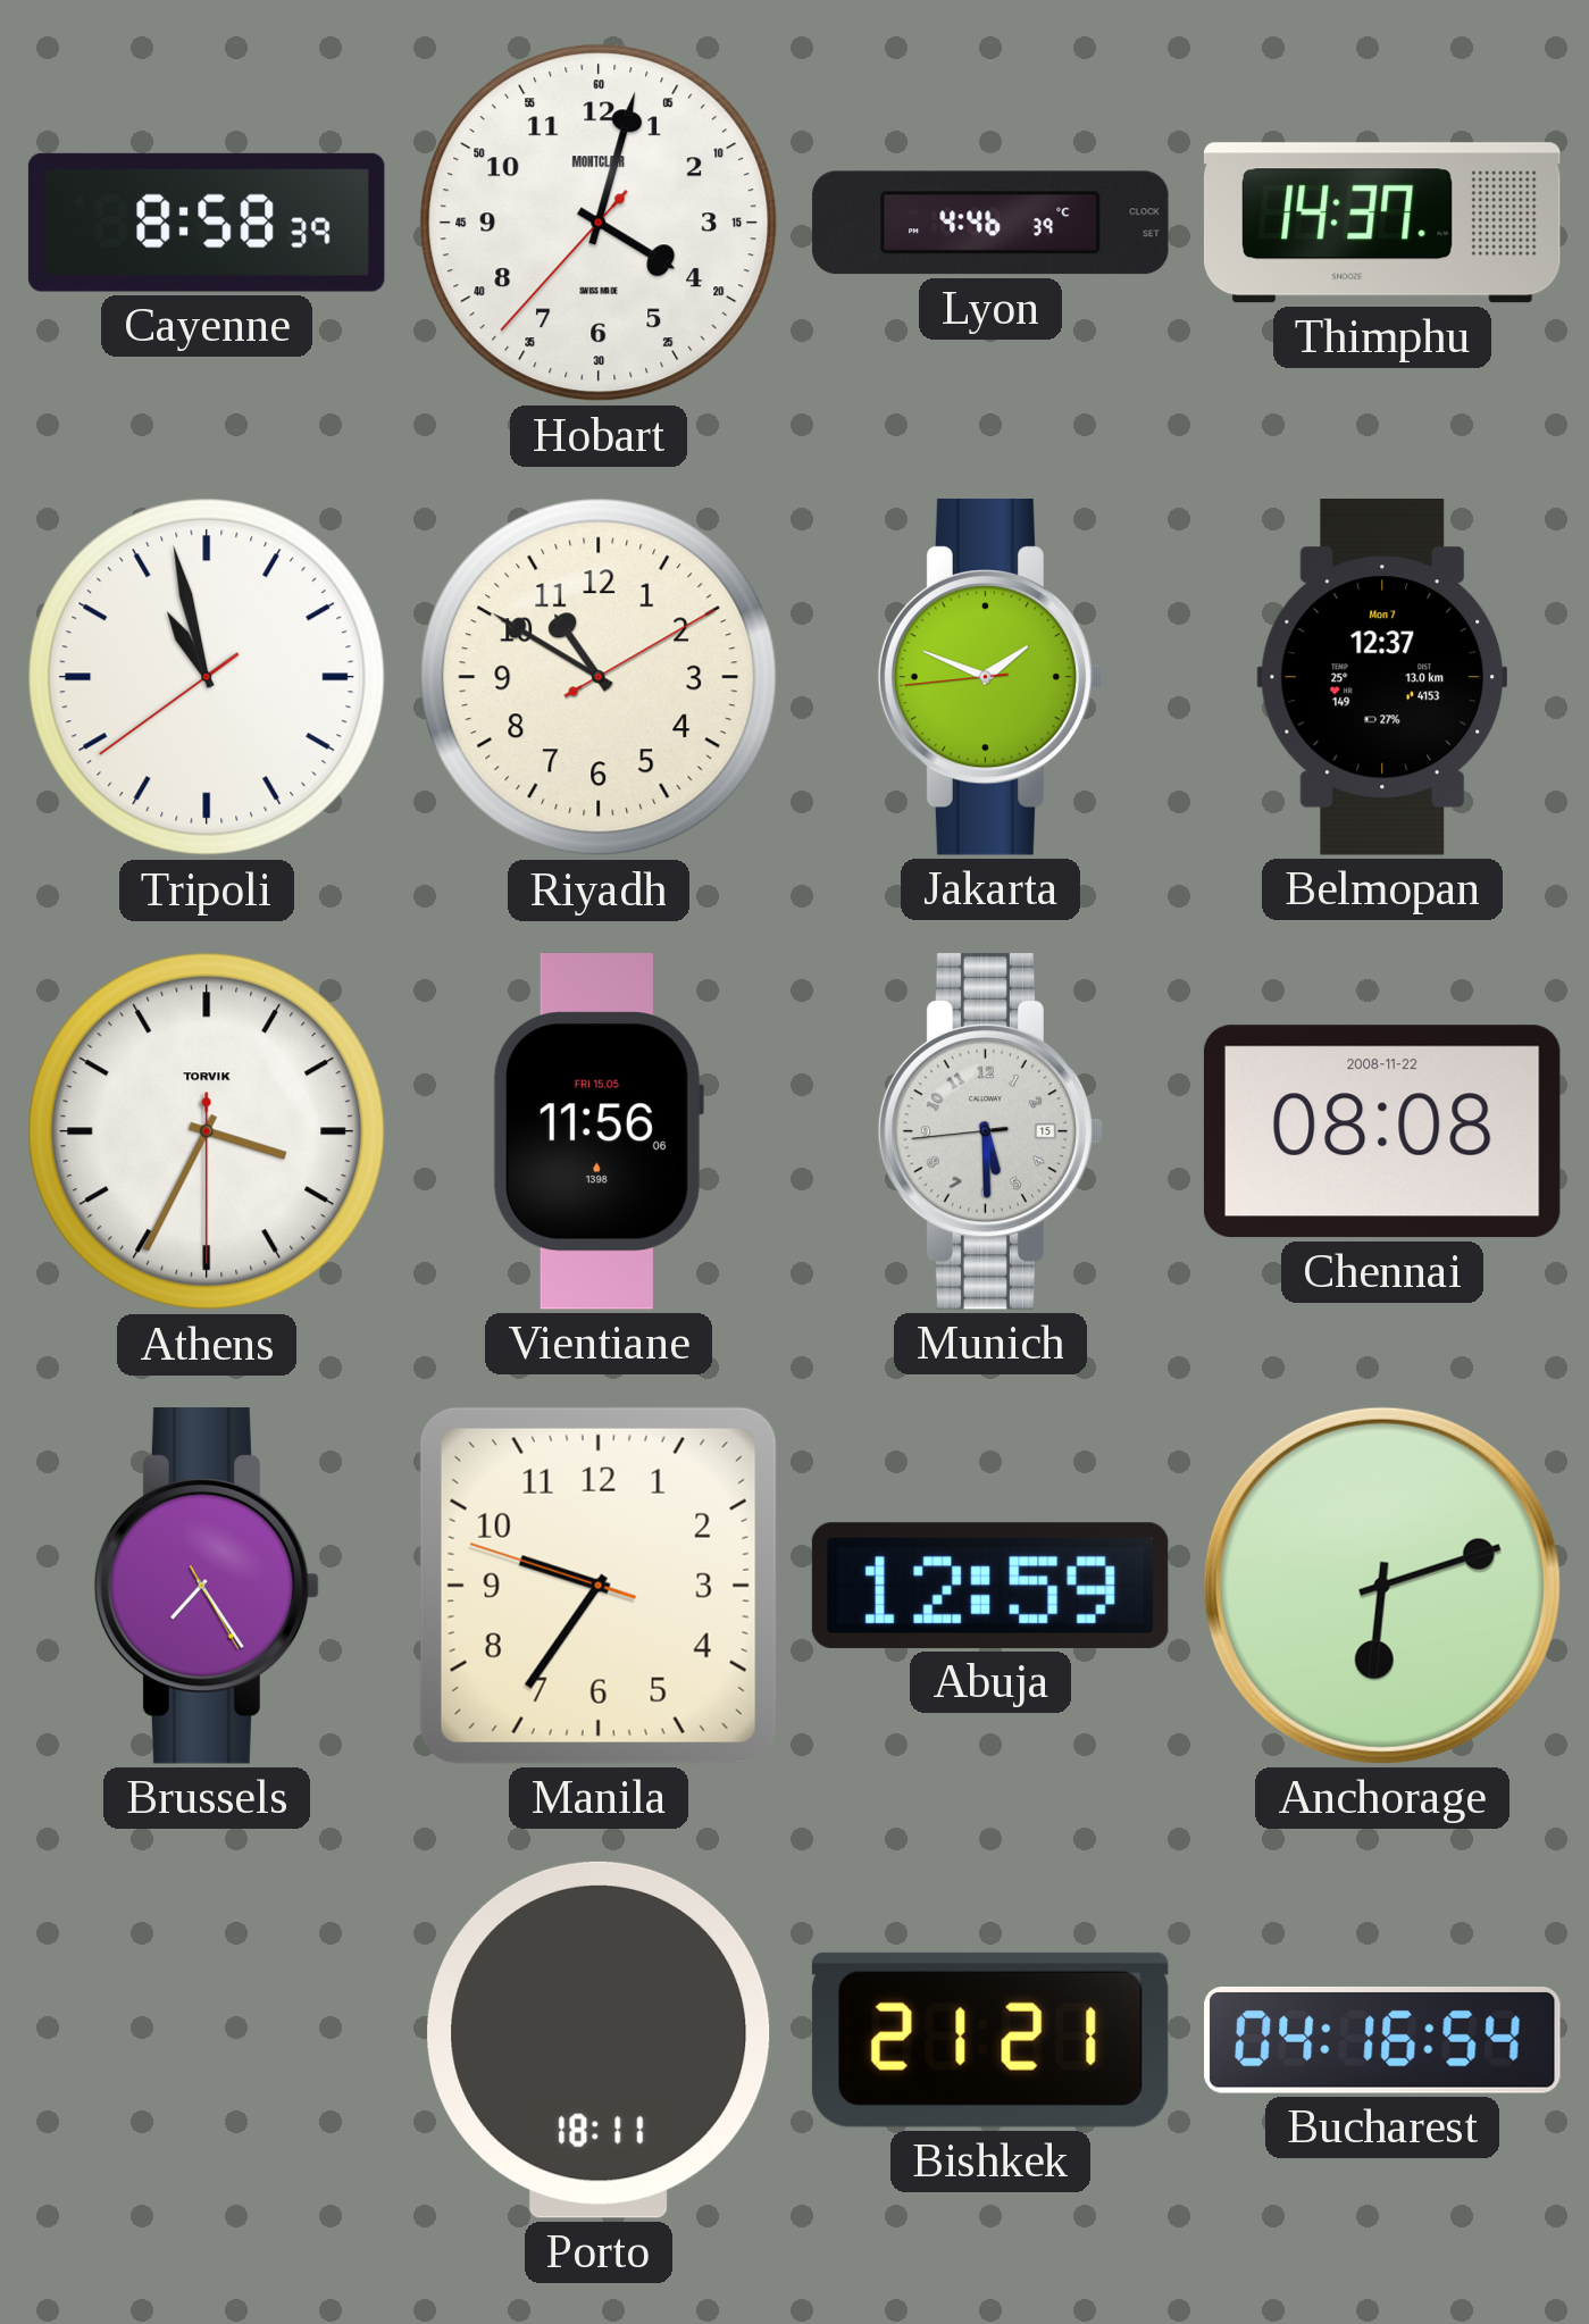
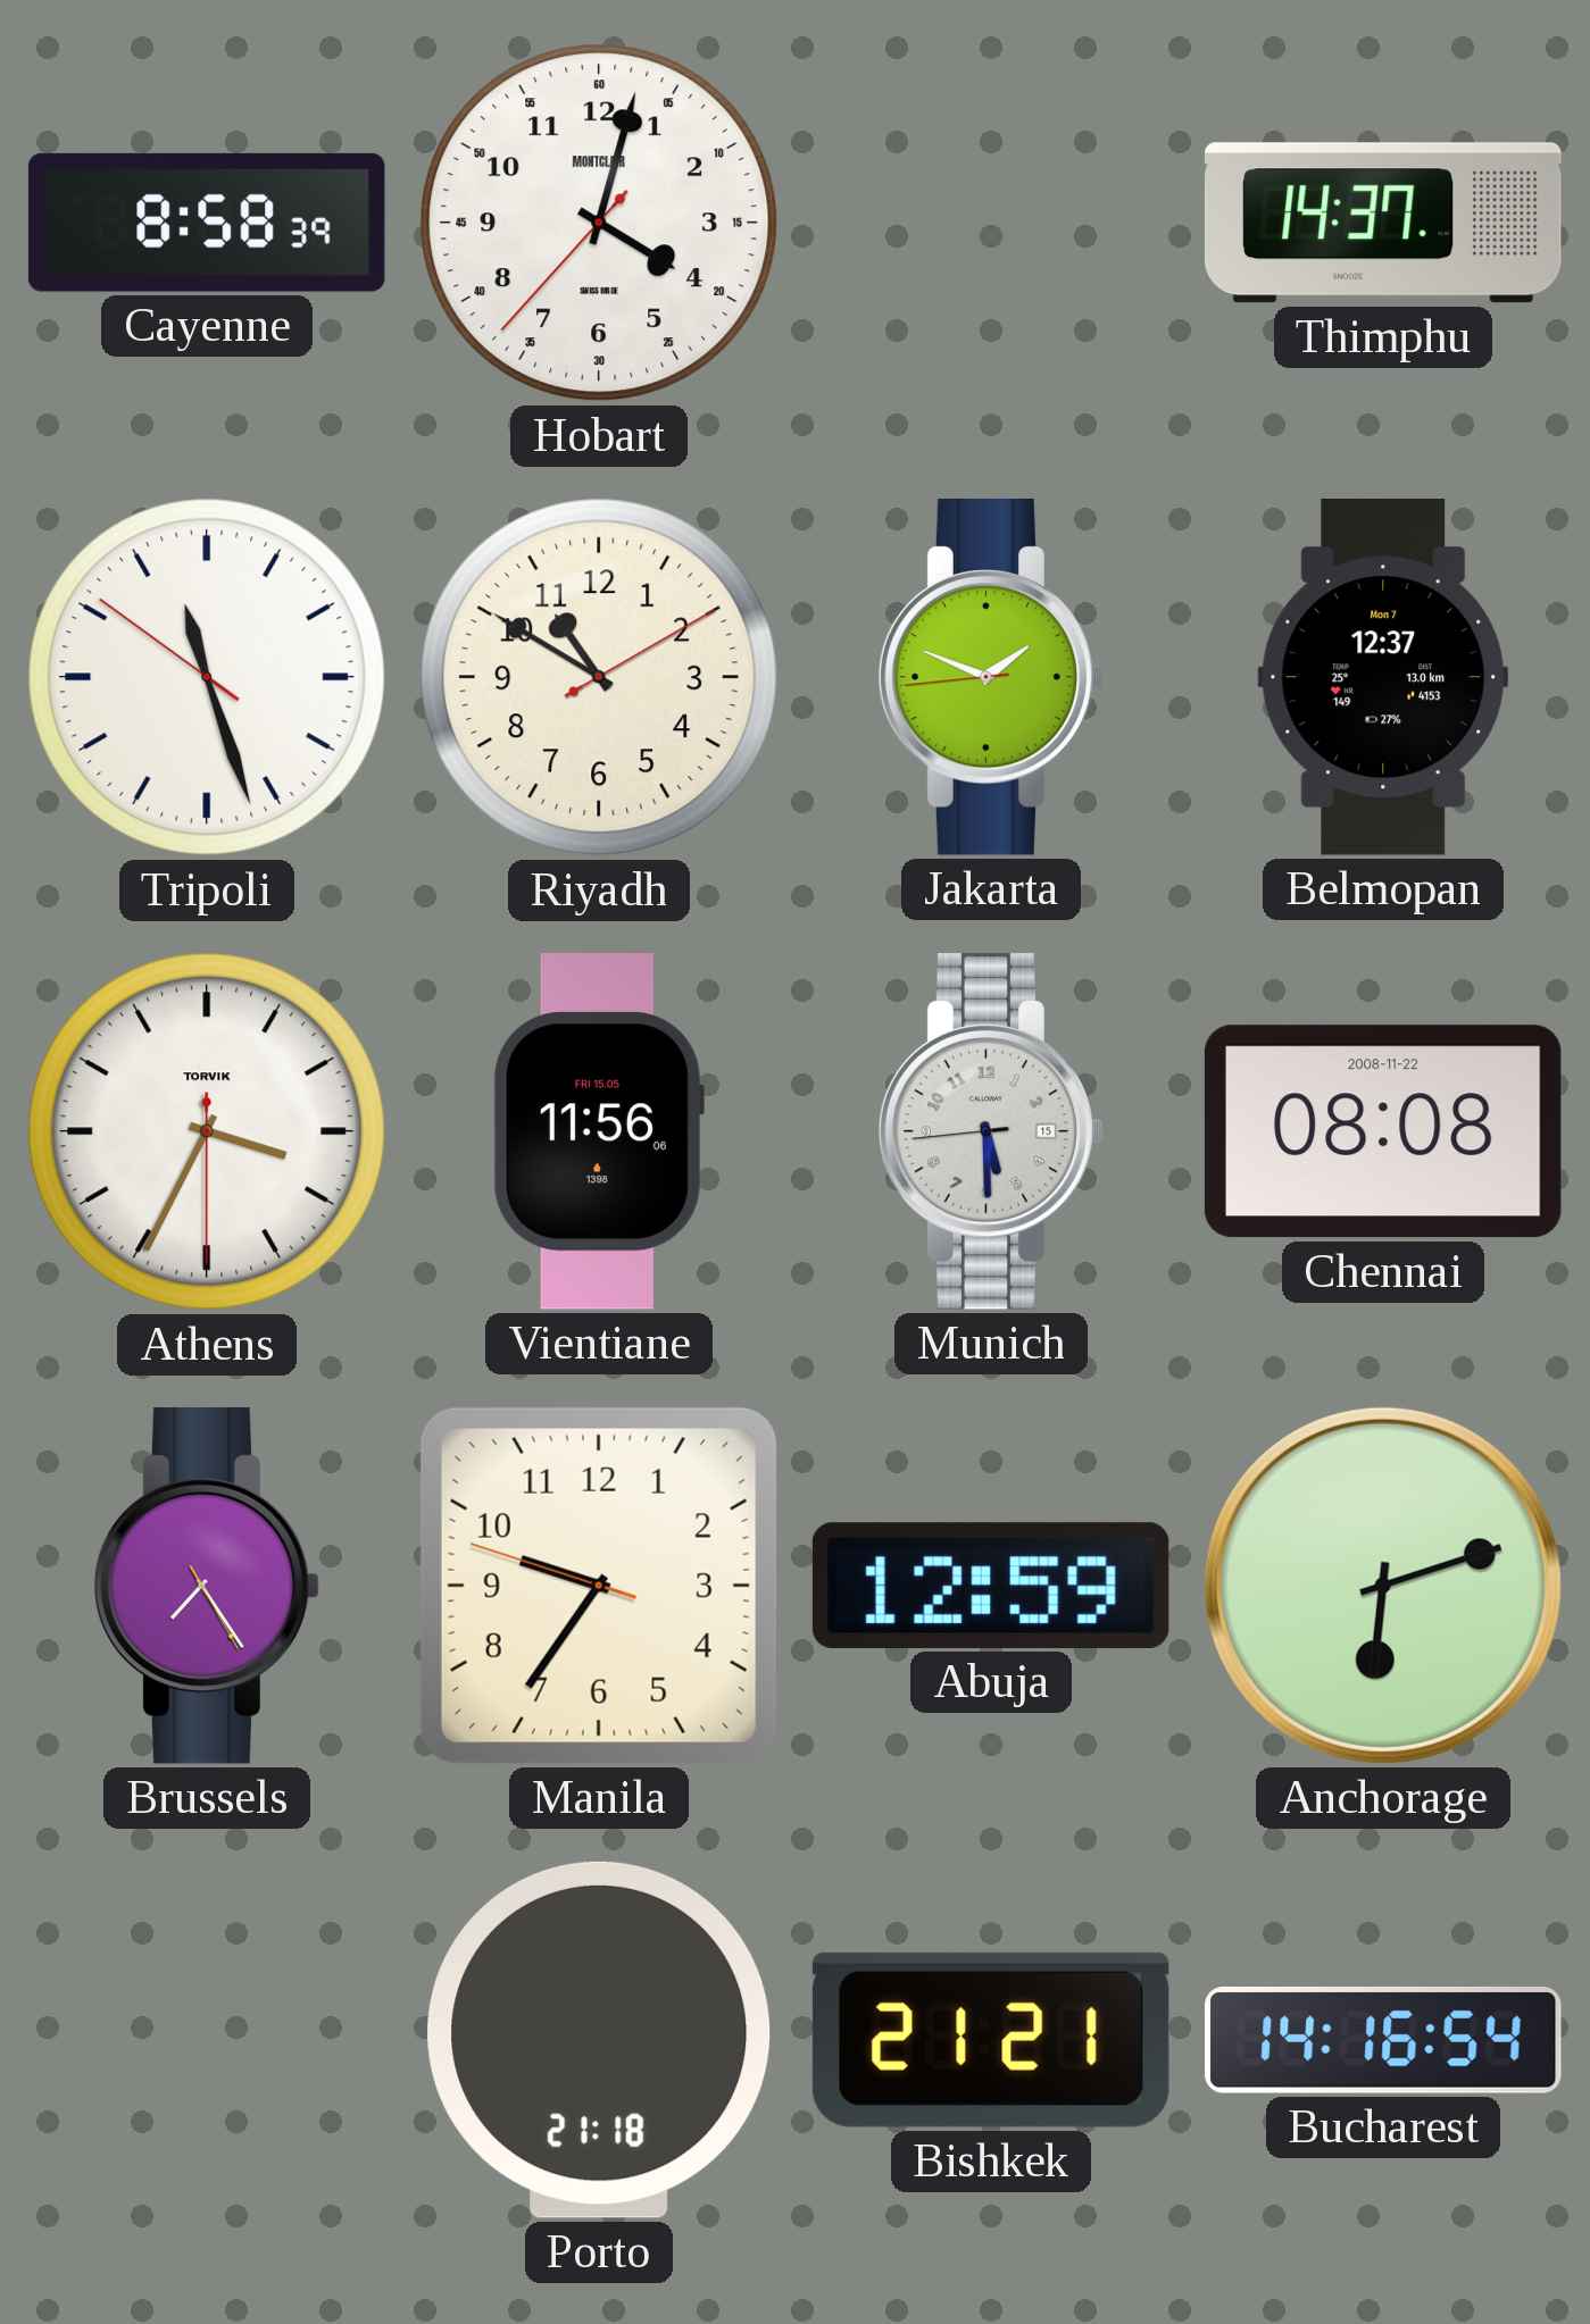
Lyon: 4:46 -> none (990, 223)
Tripoli: 10:57 -> 11:26 (207, 677)
Porto: 18:11 -> 21:18 (599, 2040)
Bucharest: 04:16 -> 14:16 (1383, 2040)
